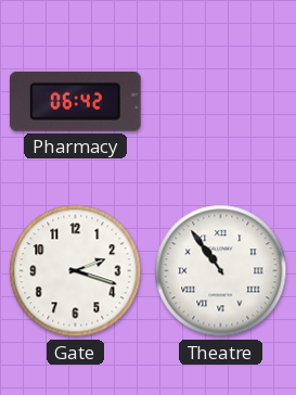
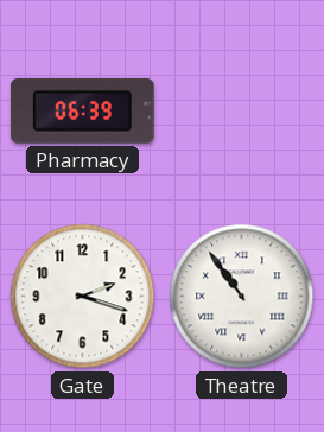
Pharmacy: 06:42 -> 06:39 (82, 110)
